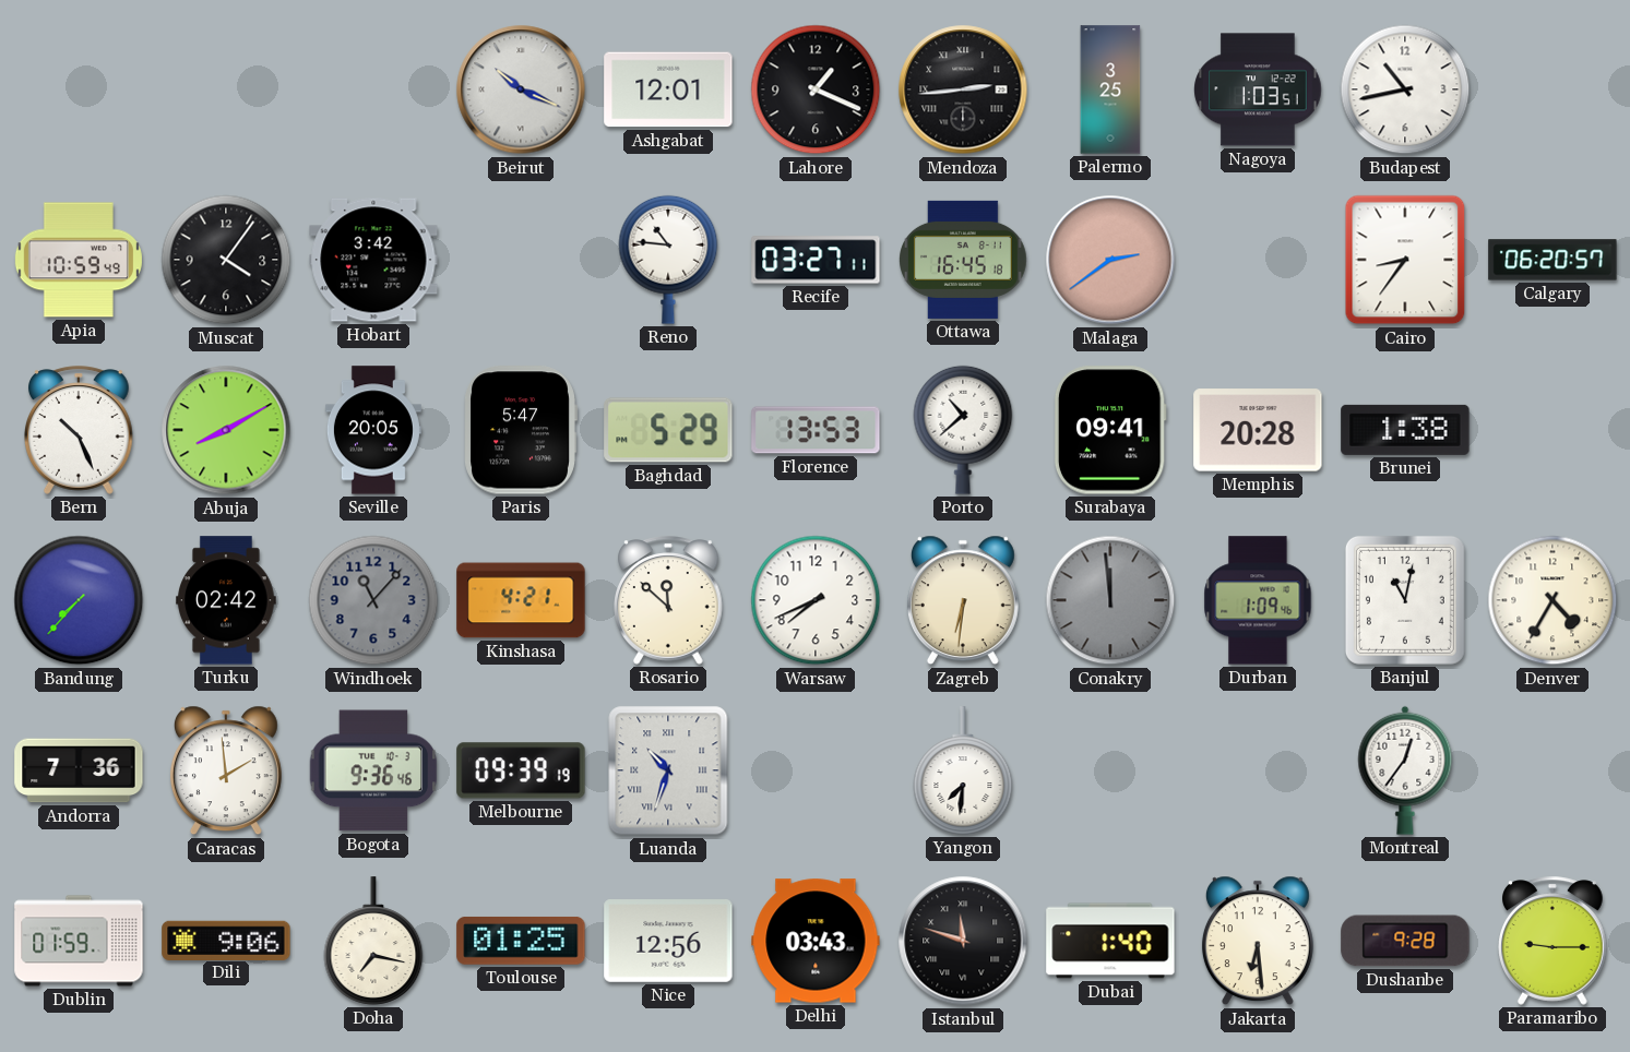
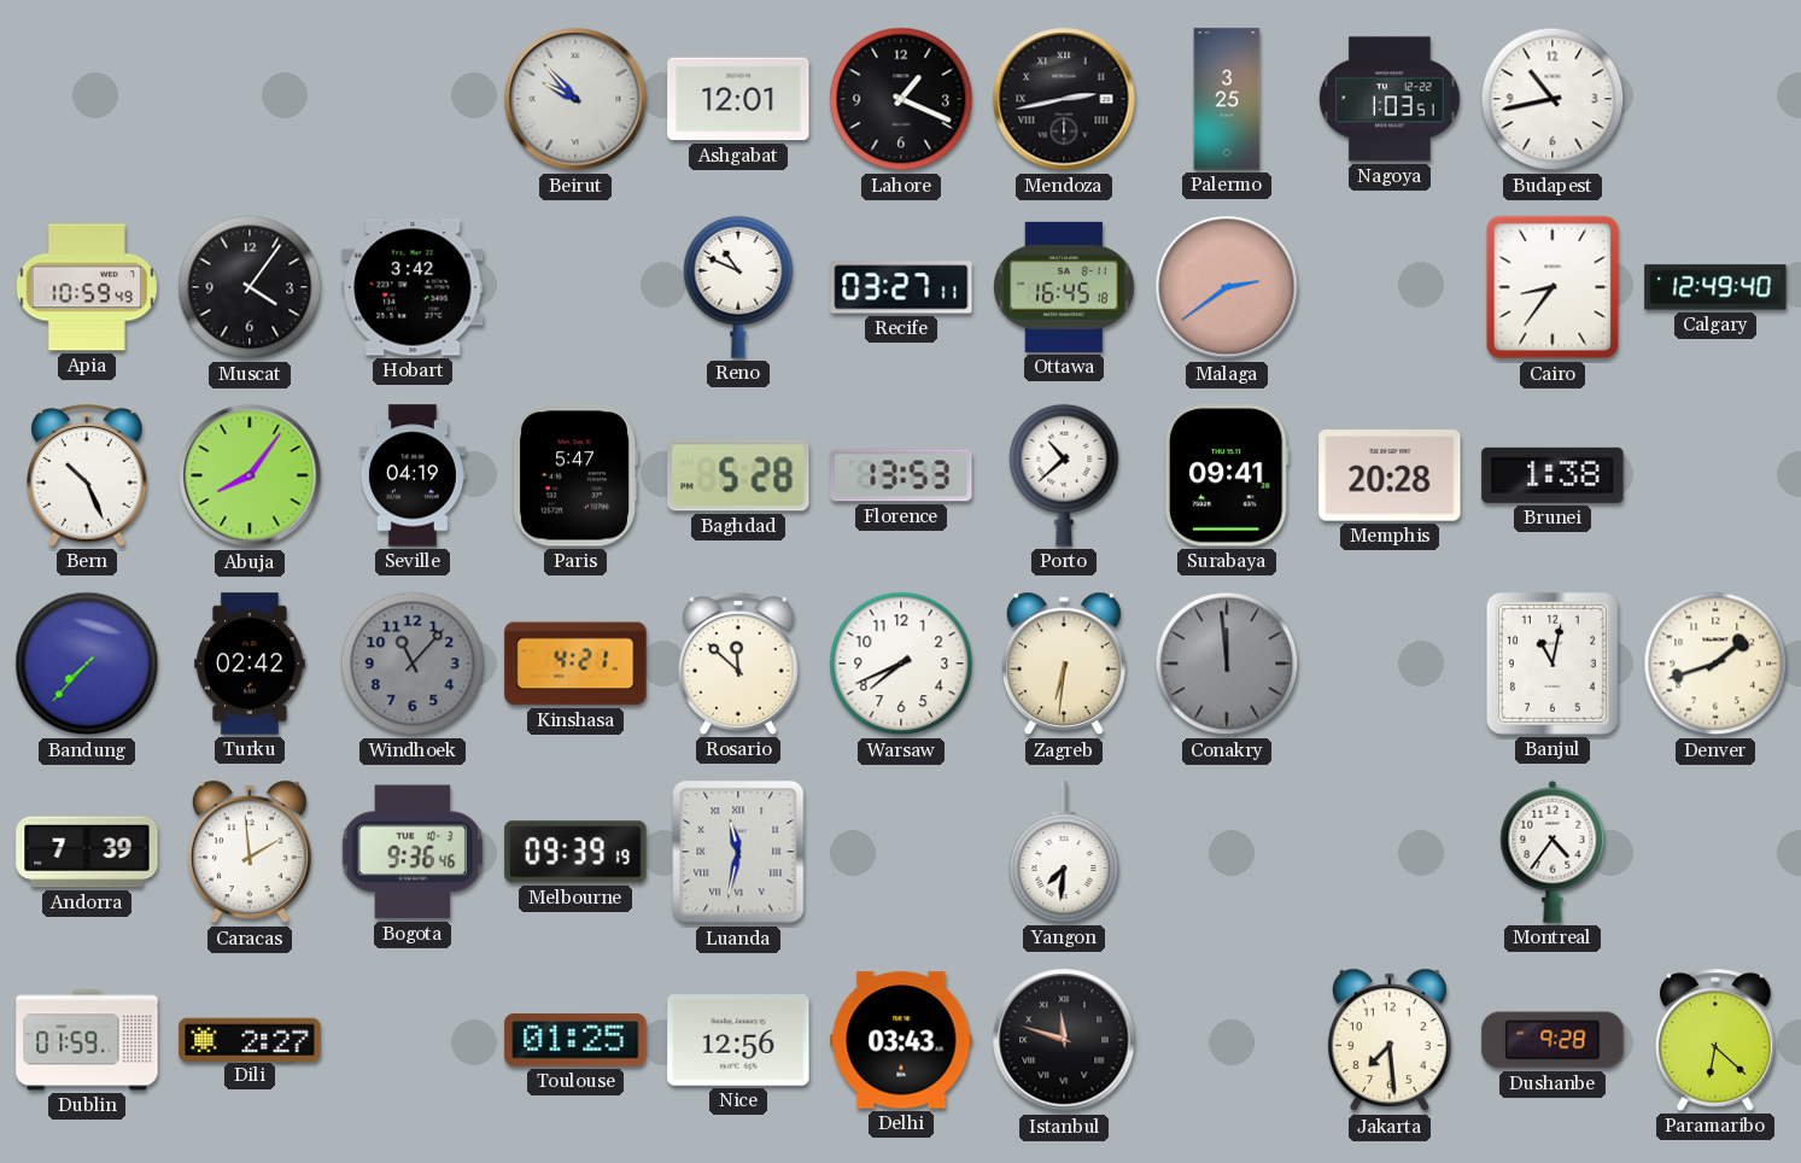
Beirut: 10:19 -> 9:53 (575, 99)
Mendoza: 2:44 -> 2:43 (1064, 99)
Reno: 10:46 -> 10:49 (738, 287)
Calgary: 06:20 -> 12:49 (1715, 287)
Abuja: 8:10 -> 8:06 (250, 475)
Seville: 20:05 -> 04:19 (413, 475)
Baghdad: 5:29 -> 5:28 (738, 475)
Durban: 1:09 -> none (1258, 600)
Denver: 4:35 -> 1:42 (1715, 664)
Andorra: 7:36 -> 7:39 (87, 852)
Luanda: 10:33 -> 11:32 (738, 852)
Montreal: 12:36 -> 4:36 (1553, 852)
Dili: 9:06 -> 2:27 (250, 1039)
Doha: 7:17 -> none (373, 941)
Dubai: 1:40 -> none (1110, 941)
Jakarta: 6:29 -> 7:29 (1390, 1040)
Paramaribo: 9:15 -> 6:22 (1717, 1040)
